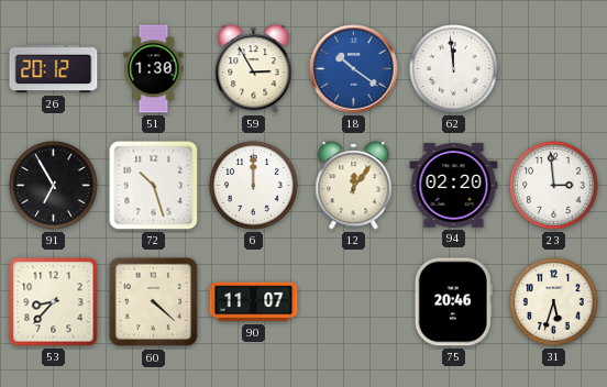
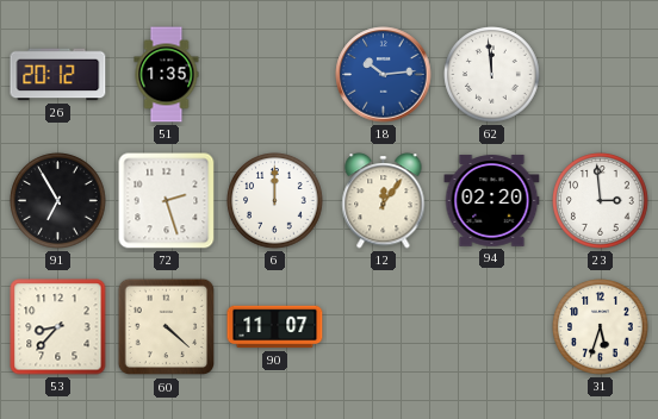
51: 1:30 -> 1:35 (167, 75)
59: 2:55 -> none (254, 69)
18: 10:21 -> 10:14 (384, 75)
72: 10:27 -> 2:27 (167, 201)
75: 20:46 -> none (453, 302)
